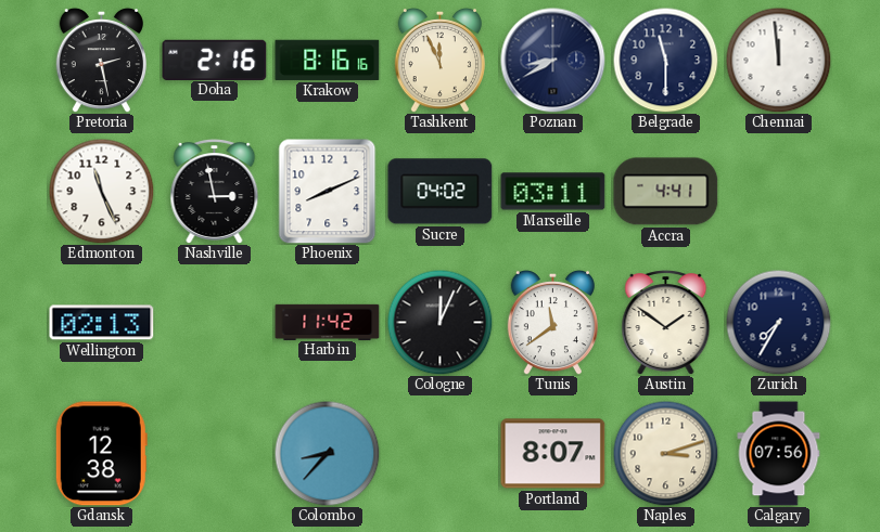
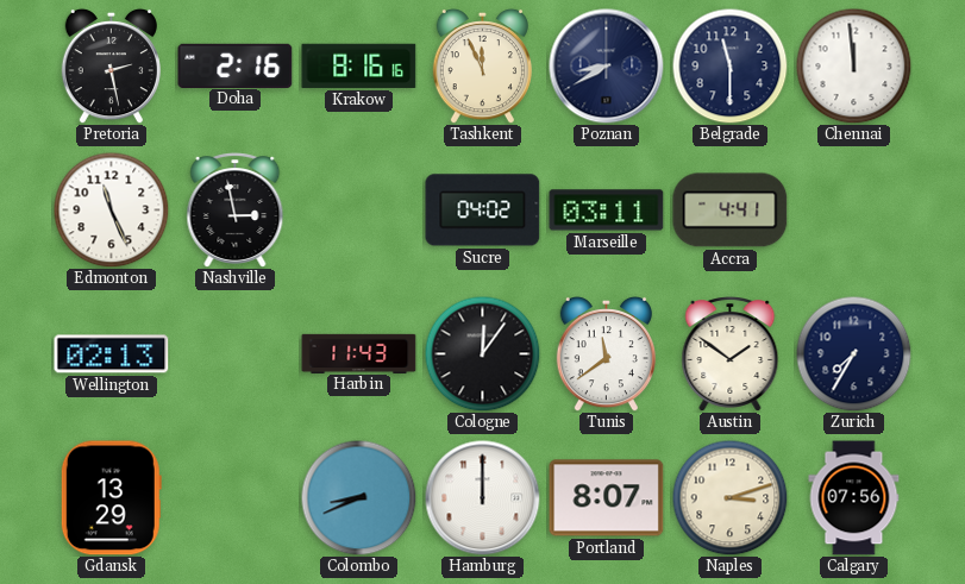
Phoenix: 8:11 -> none (328, 192)
Harbin: 11:42 -> 11:43 (359, 353)
Cologne: 12:04 -> 12:06 (482, 353)
Gdansk: 12:38 -> 13:29 (111, 498)
Colombo: 8:37 -> 8:41 (358, 497)
Hamburg: none -> 12:00 (483, 498)
